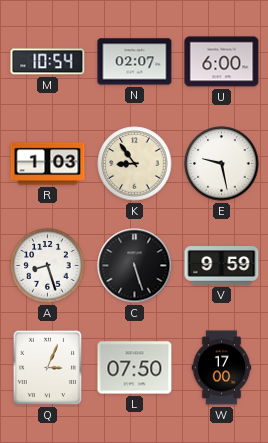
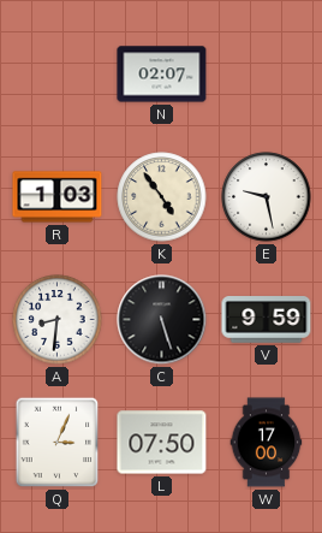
M: 10:54 -> none (48, 62)
U: 6:00 -> none (222, 62)
K: 8:54 -> 4:54 (162, 197)
A: 8:27 -> 8:31 (58, 320)
